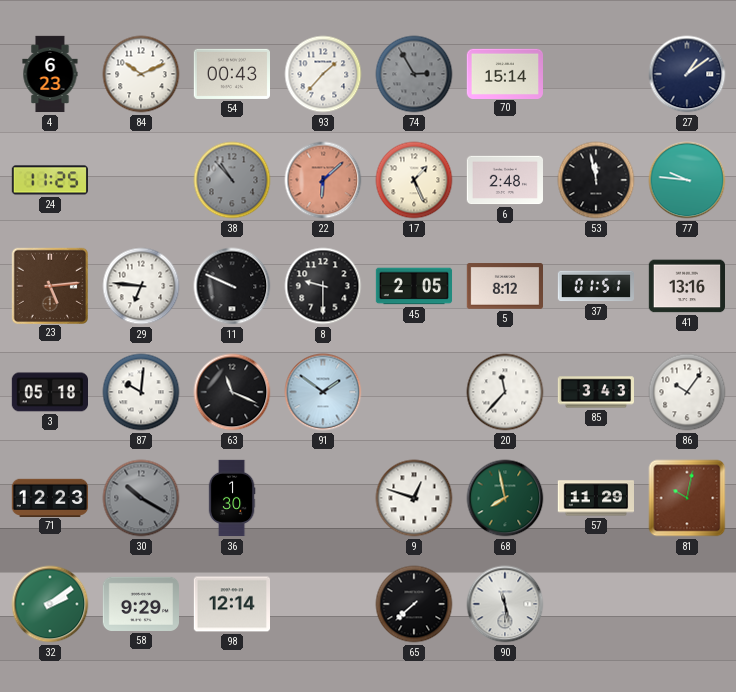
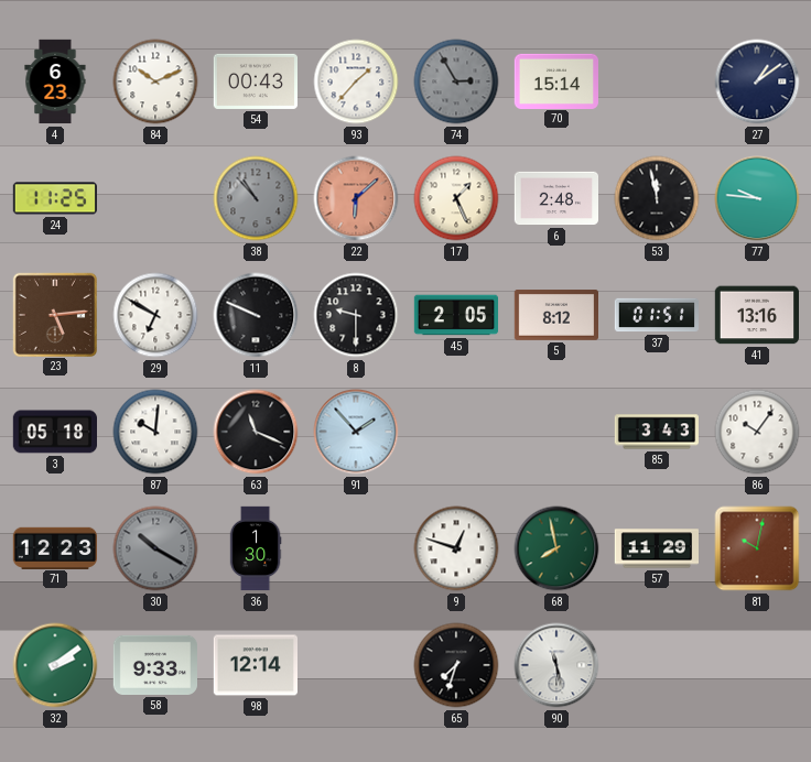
29: 6:46 -> 6:50 (155, 315)
91: 1:51 -> 1:53 (356, 432)
20: 11:37 -> none (505, 392)
58: 9:29 -> 9:33 (154, 665)
65: 7:38 -> 7:33 (456, 665)
